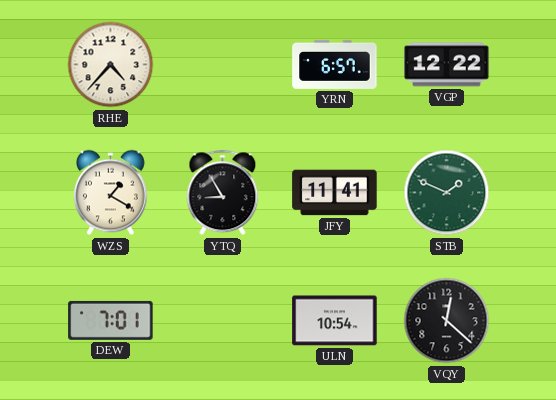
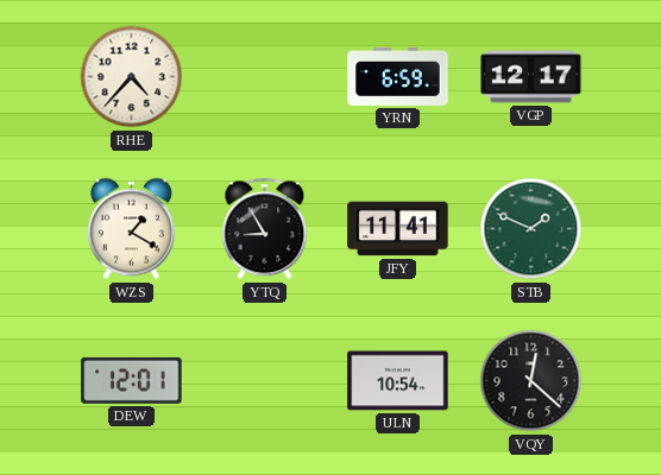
YRN: 6:57 -> 6:59 (398, 76)
VGP: 12:22 -> 12:17 (531, 77)
DEW: 7:01 -> 12:01 (132, 380)
